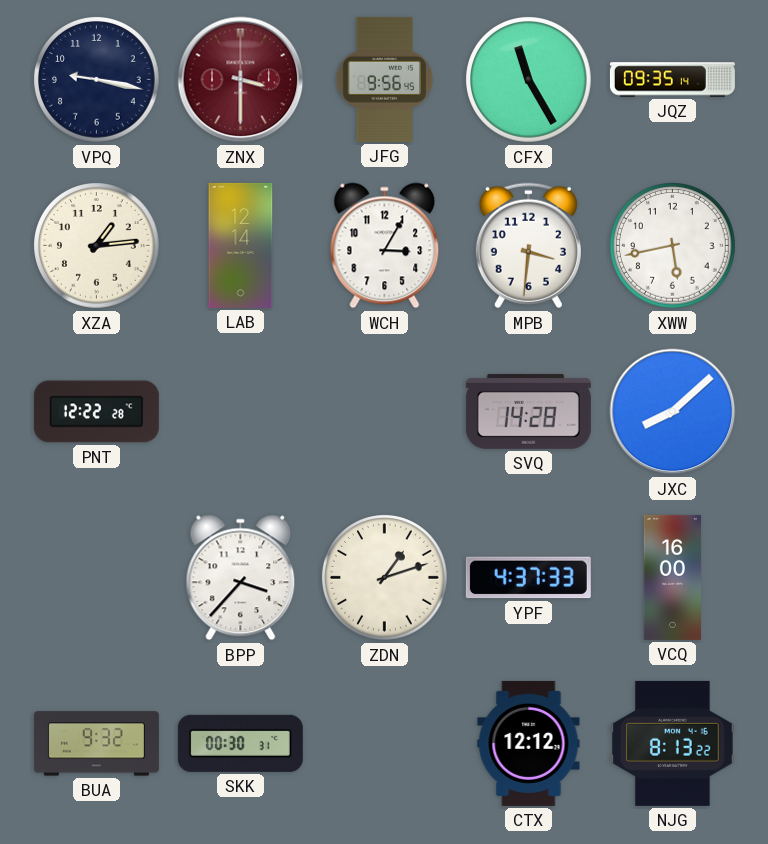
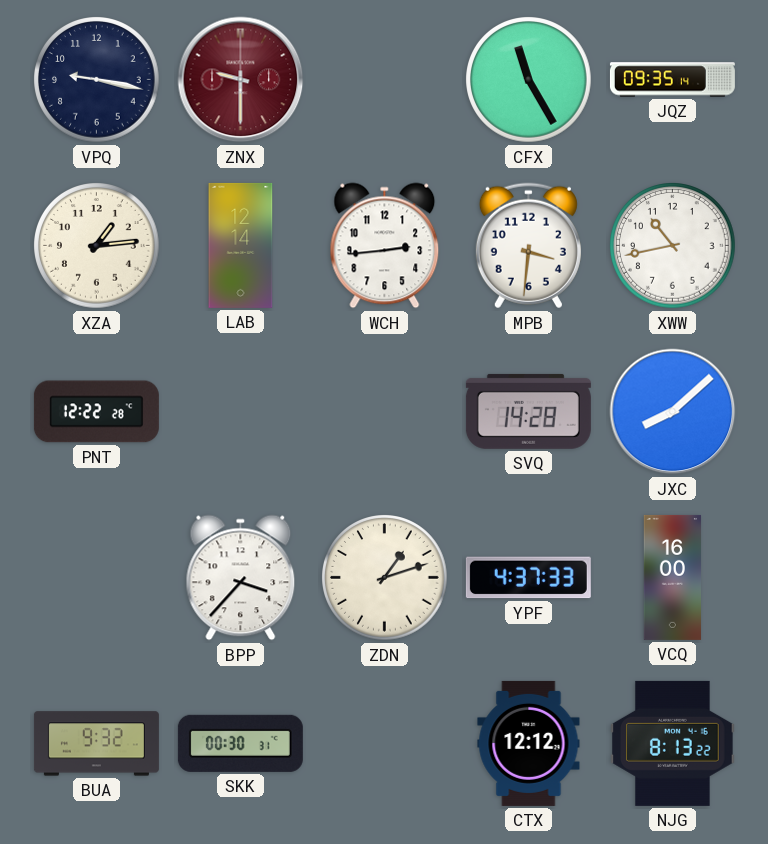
ZNX: 3:30 -> 9:30 (241, 80)
JFG: 9:56 -> none (385, 79)
WCH: 3:05 -> 2:44 (385, 246)
XWW: 5:43 -> 10:43 (673, 246)
